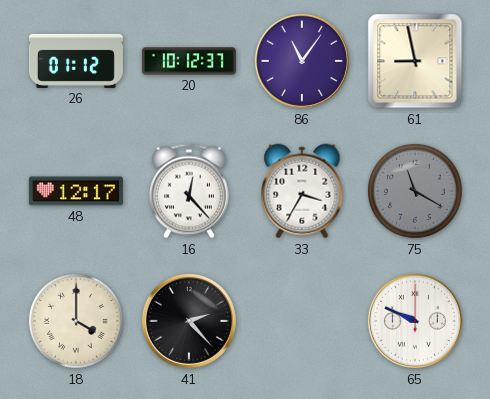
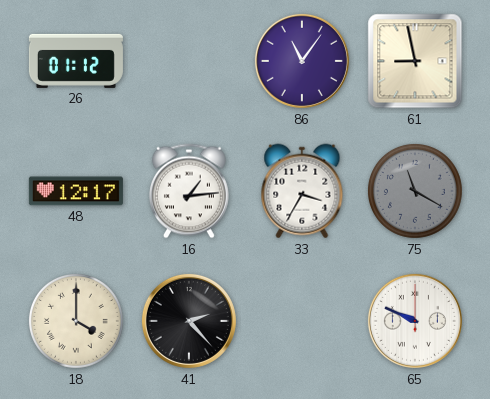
20: 10:12 -> none (189, 61)
16: 12:23 -> 1:14 (189, 191)
